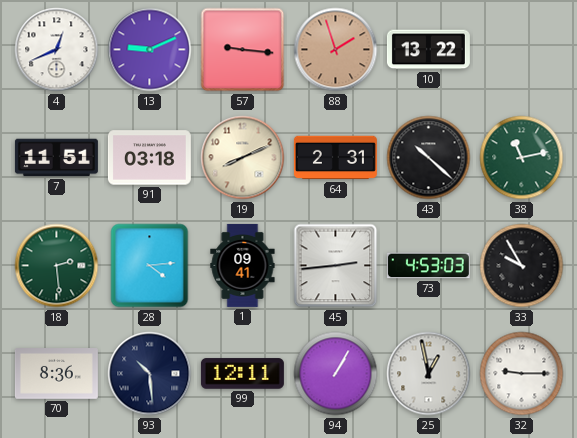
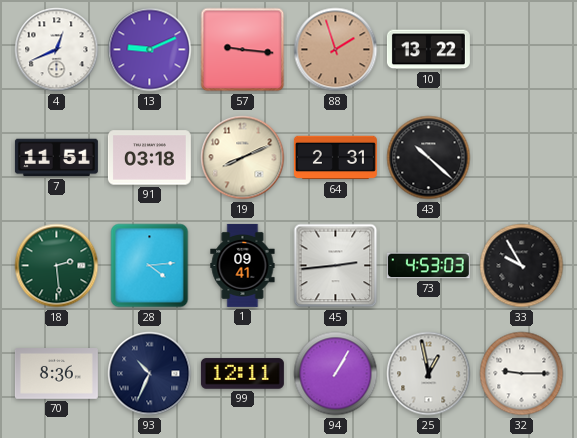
38: 11:13 -> none (522, 158)
93: 10:29 -> 10:34 (150, 374)
